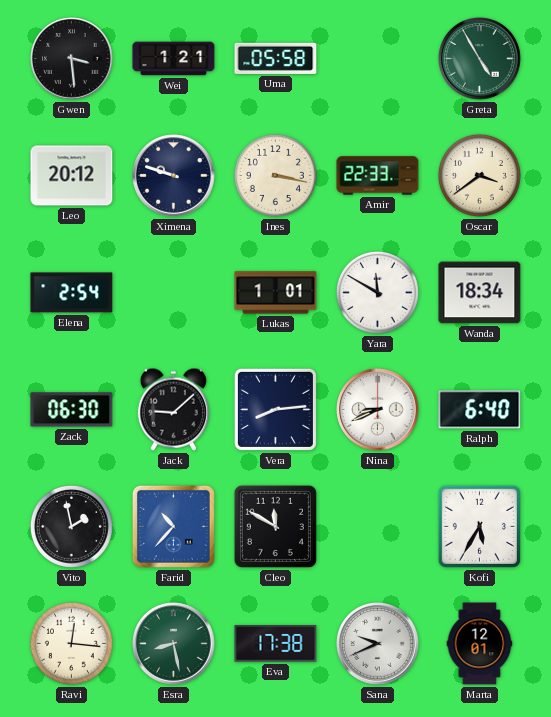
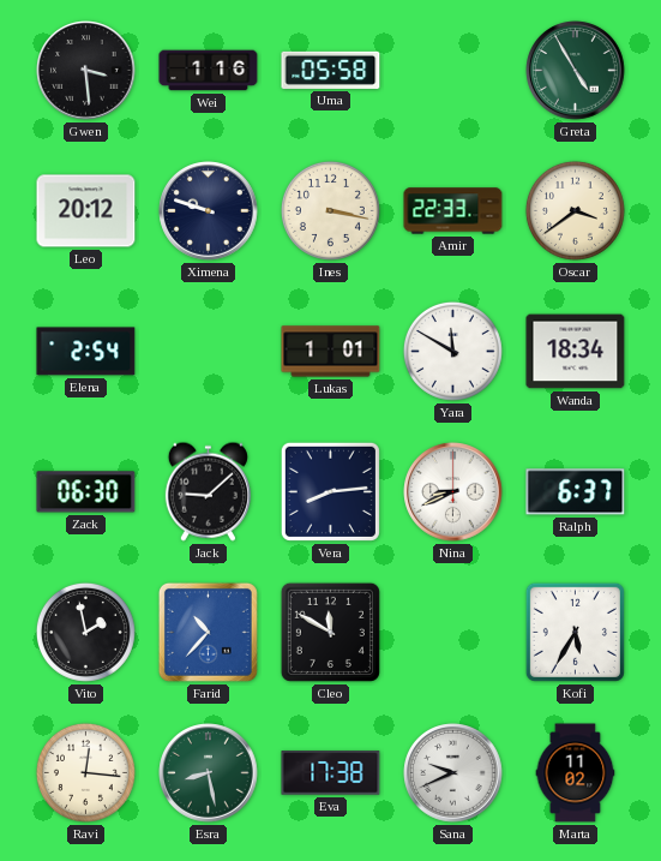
Wei: 1:21 -> 1:16 (209, 71)
Ralph: 6:40 -> 6:37 (576, 492)
Marta: 12:01 -> 11:02 (576, 773)
